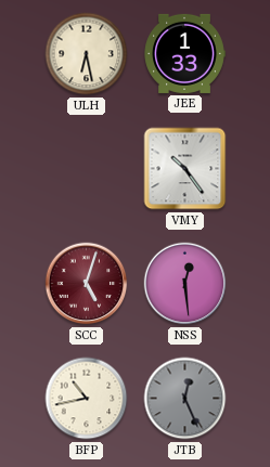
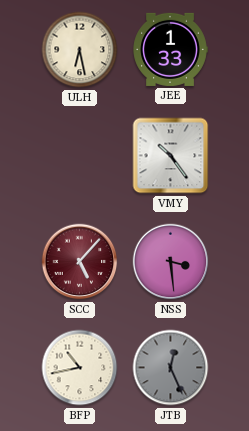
SCC: 5:03 -> 5:07 (80, 262)
NSS: 12:29 -> 3:29 (171, 262)
